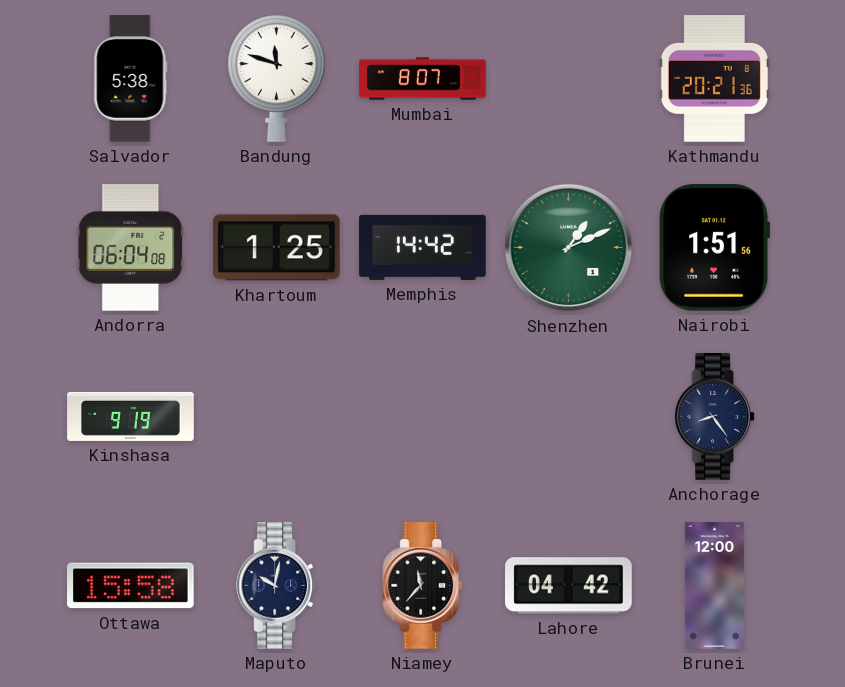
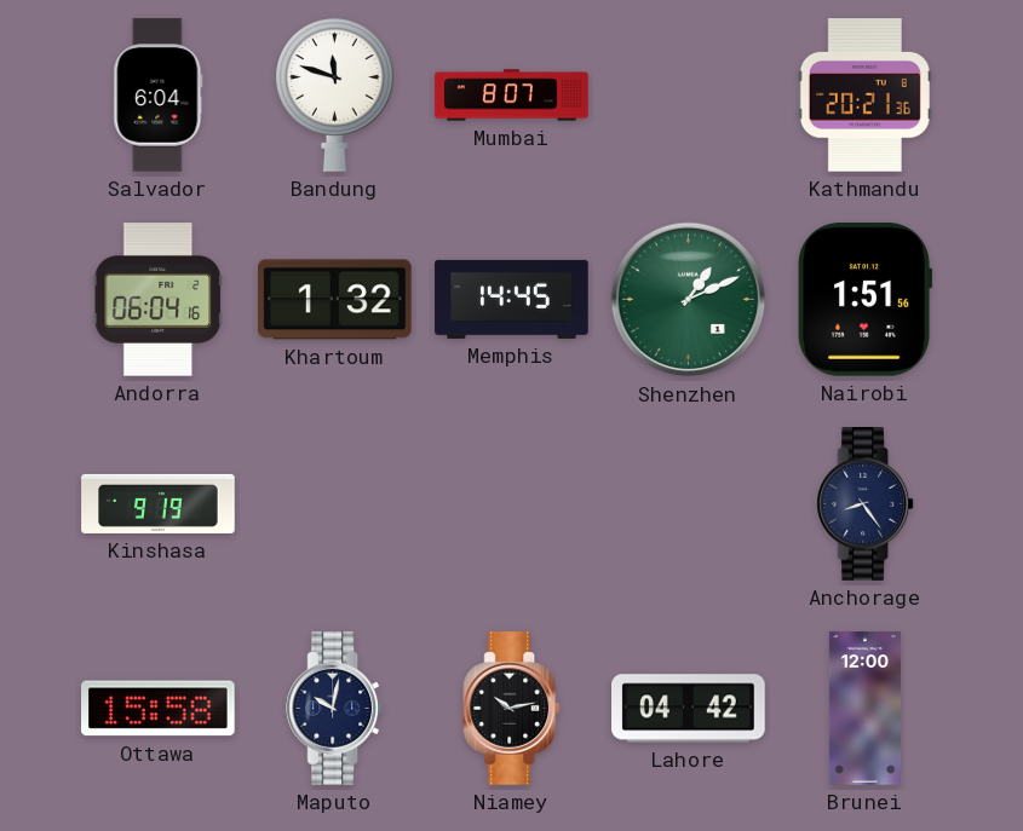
Salvador: 5:38 -> 6:04 (159, 96)
Andorra: 06:04:08 -> 06:04:16 (157, 300)
Khartoum: 1:25 -> 1:32 (335, 300)
Memphis: 14:42 -> 14:45 (512, 299)
Niamey: 11:37 -> 10:13 (512, 709)
